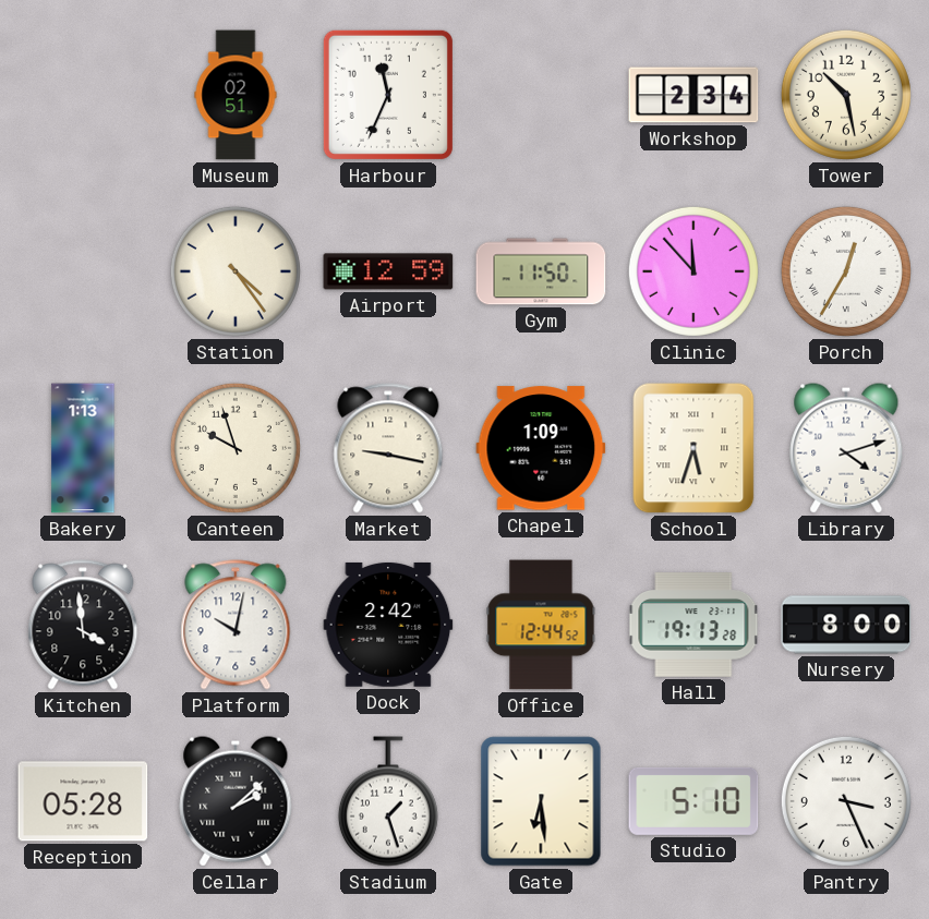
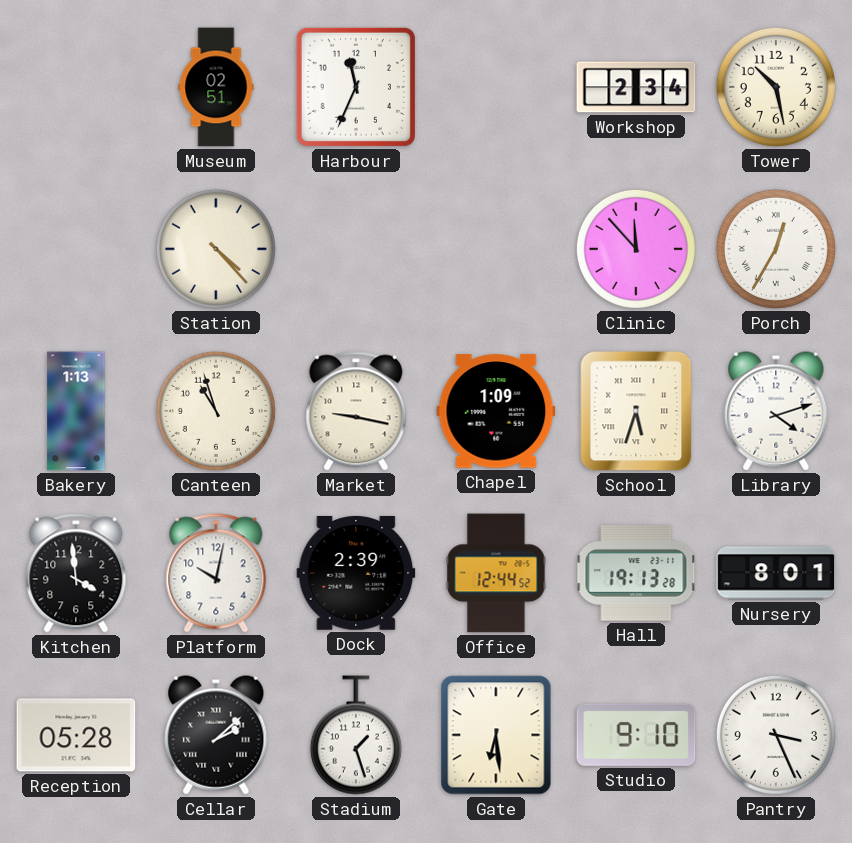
Station: 4:24 -> 4:23 (216, 249)
Airport: 12:59 -> none (388, 271)
Gym: 11:50 -> none (541, 271)
Canteen: 9:57 -> 10:57 (216, 411)
Dock: 2:42 -> 2:39 (356, 573)
Nursery: 8:00 -> 8:01 (776, 573)
Studio: 5:10 -> 9:10 (636, 735)
